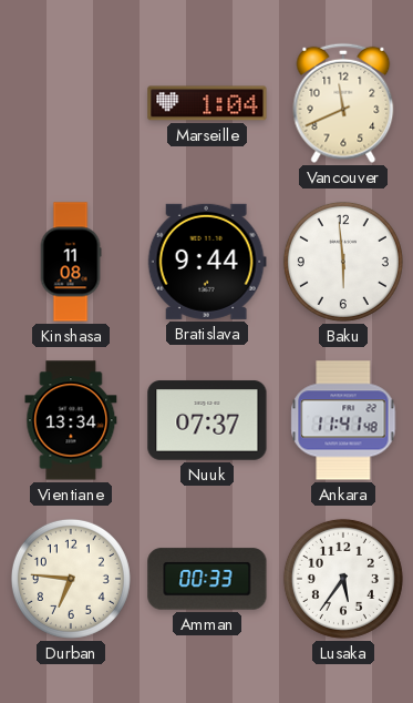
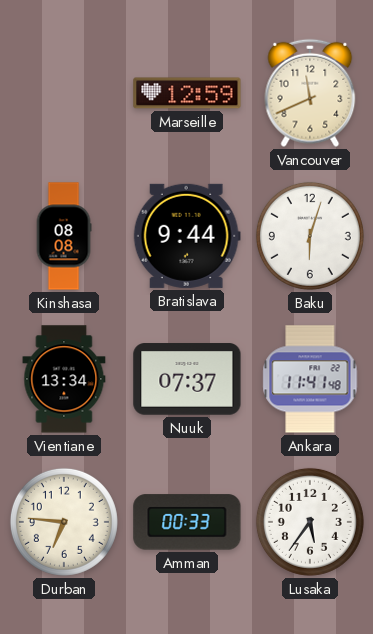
Marseille: 1:04 -> 12:59 (187, 93)
Kinshasa: 11:08 -> 08:08 (64, 236)
Baku: 5:59 -> 6:03 (310, 236)
